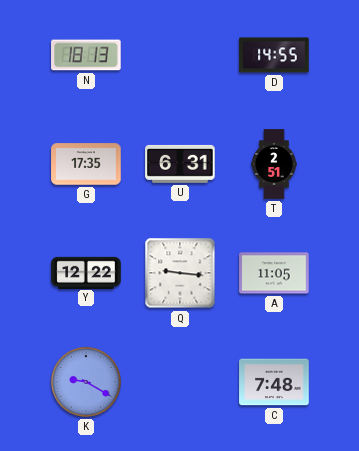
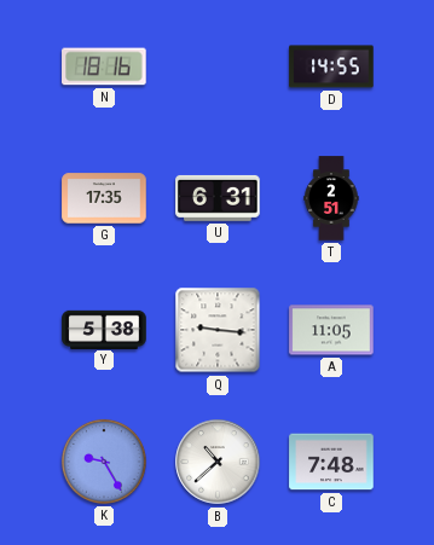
N: 18:13 -> 18:16 (104, 66)
Y: 12:22 -> 5:38 (104, 329)
K: 9:20 -> 9:25 (104, 462)
B: none -> 10:38 (218, 462)
